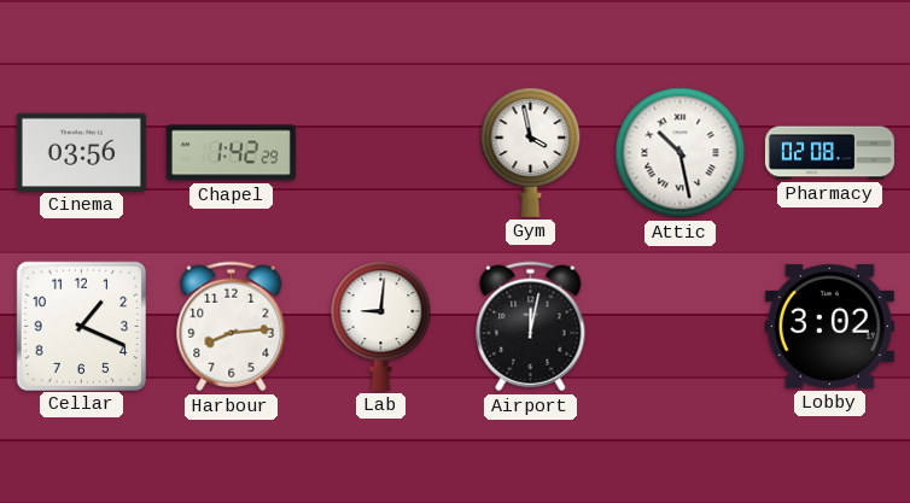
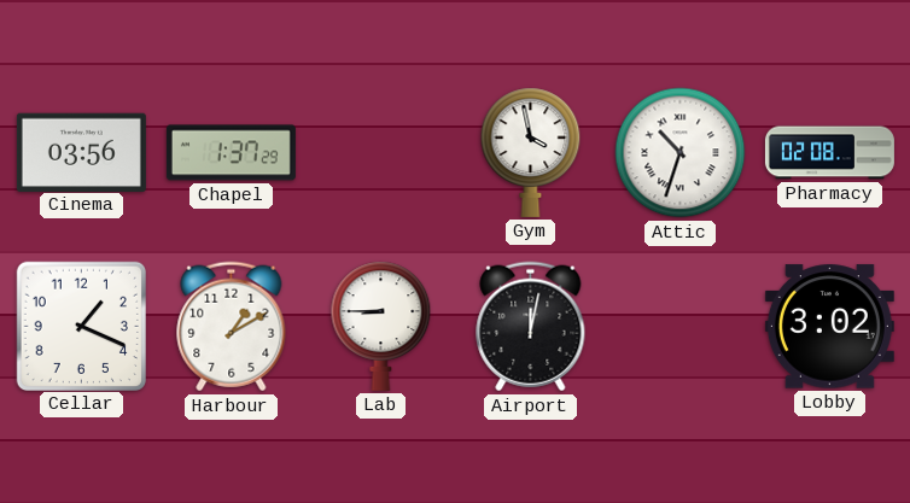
Chapel: 1:42 -> 1:37 (231, 153)
Attic: 10:28 -> 10:33 (681, 153)
Harbour: 8:14 -> 1:10 (232, 327)
Lab: 9:01 -> 8:45 (381, 326)
